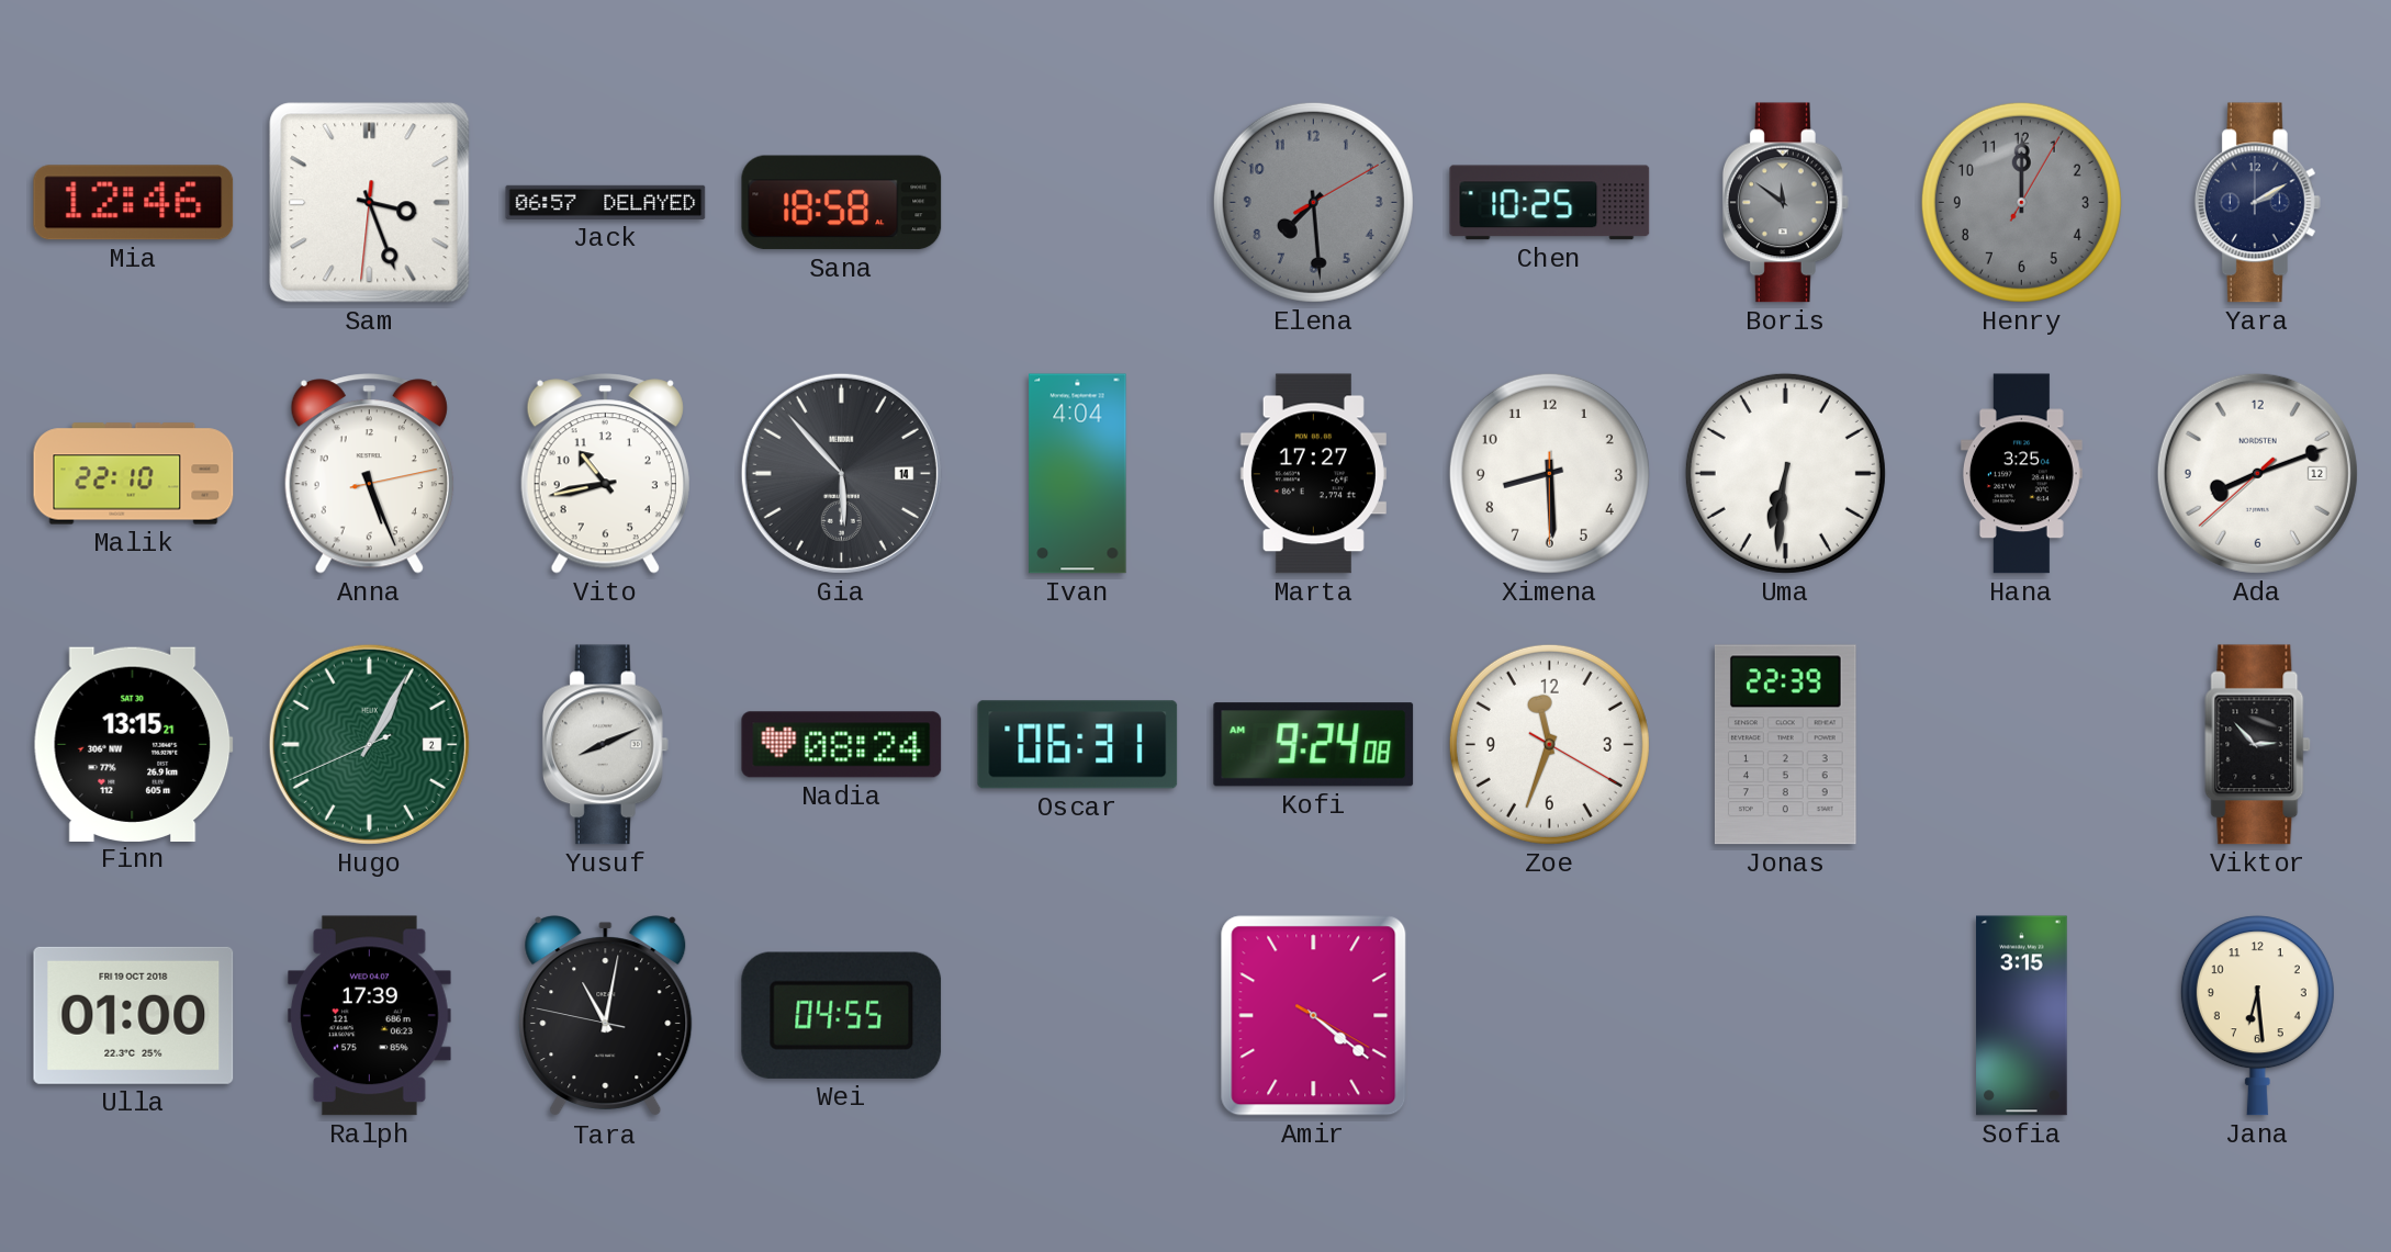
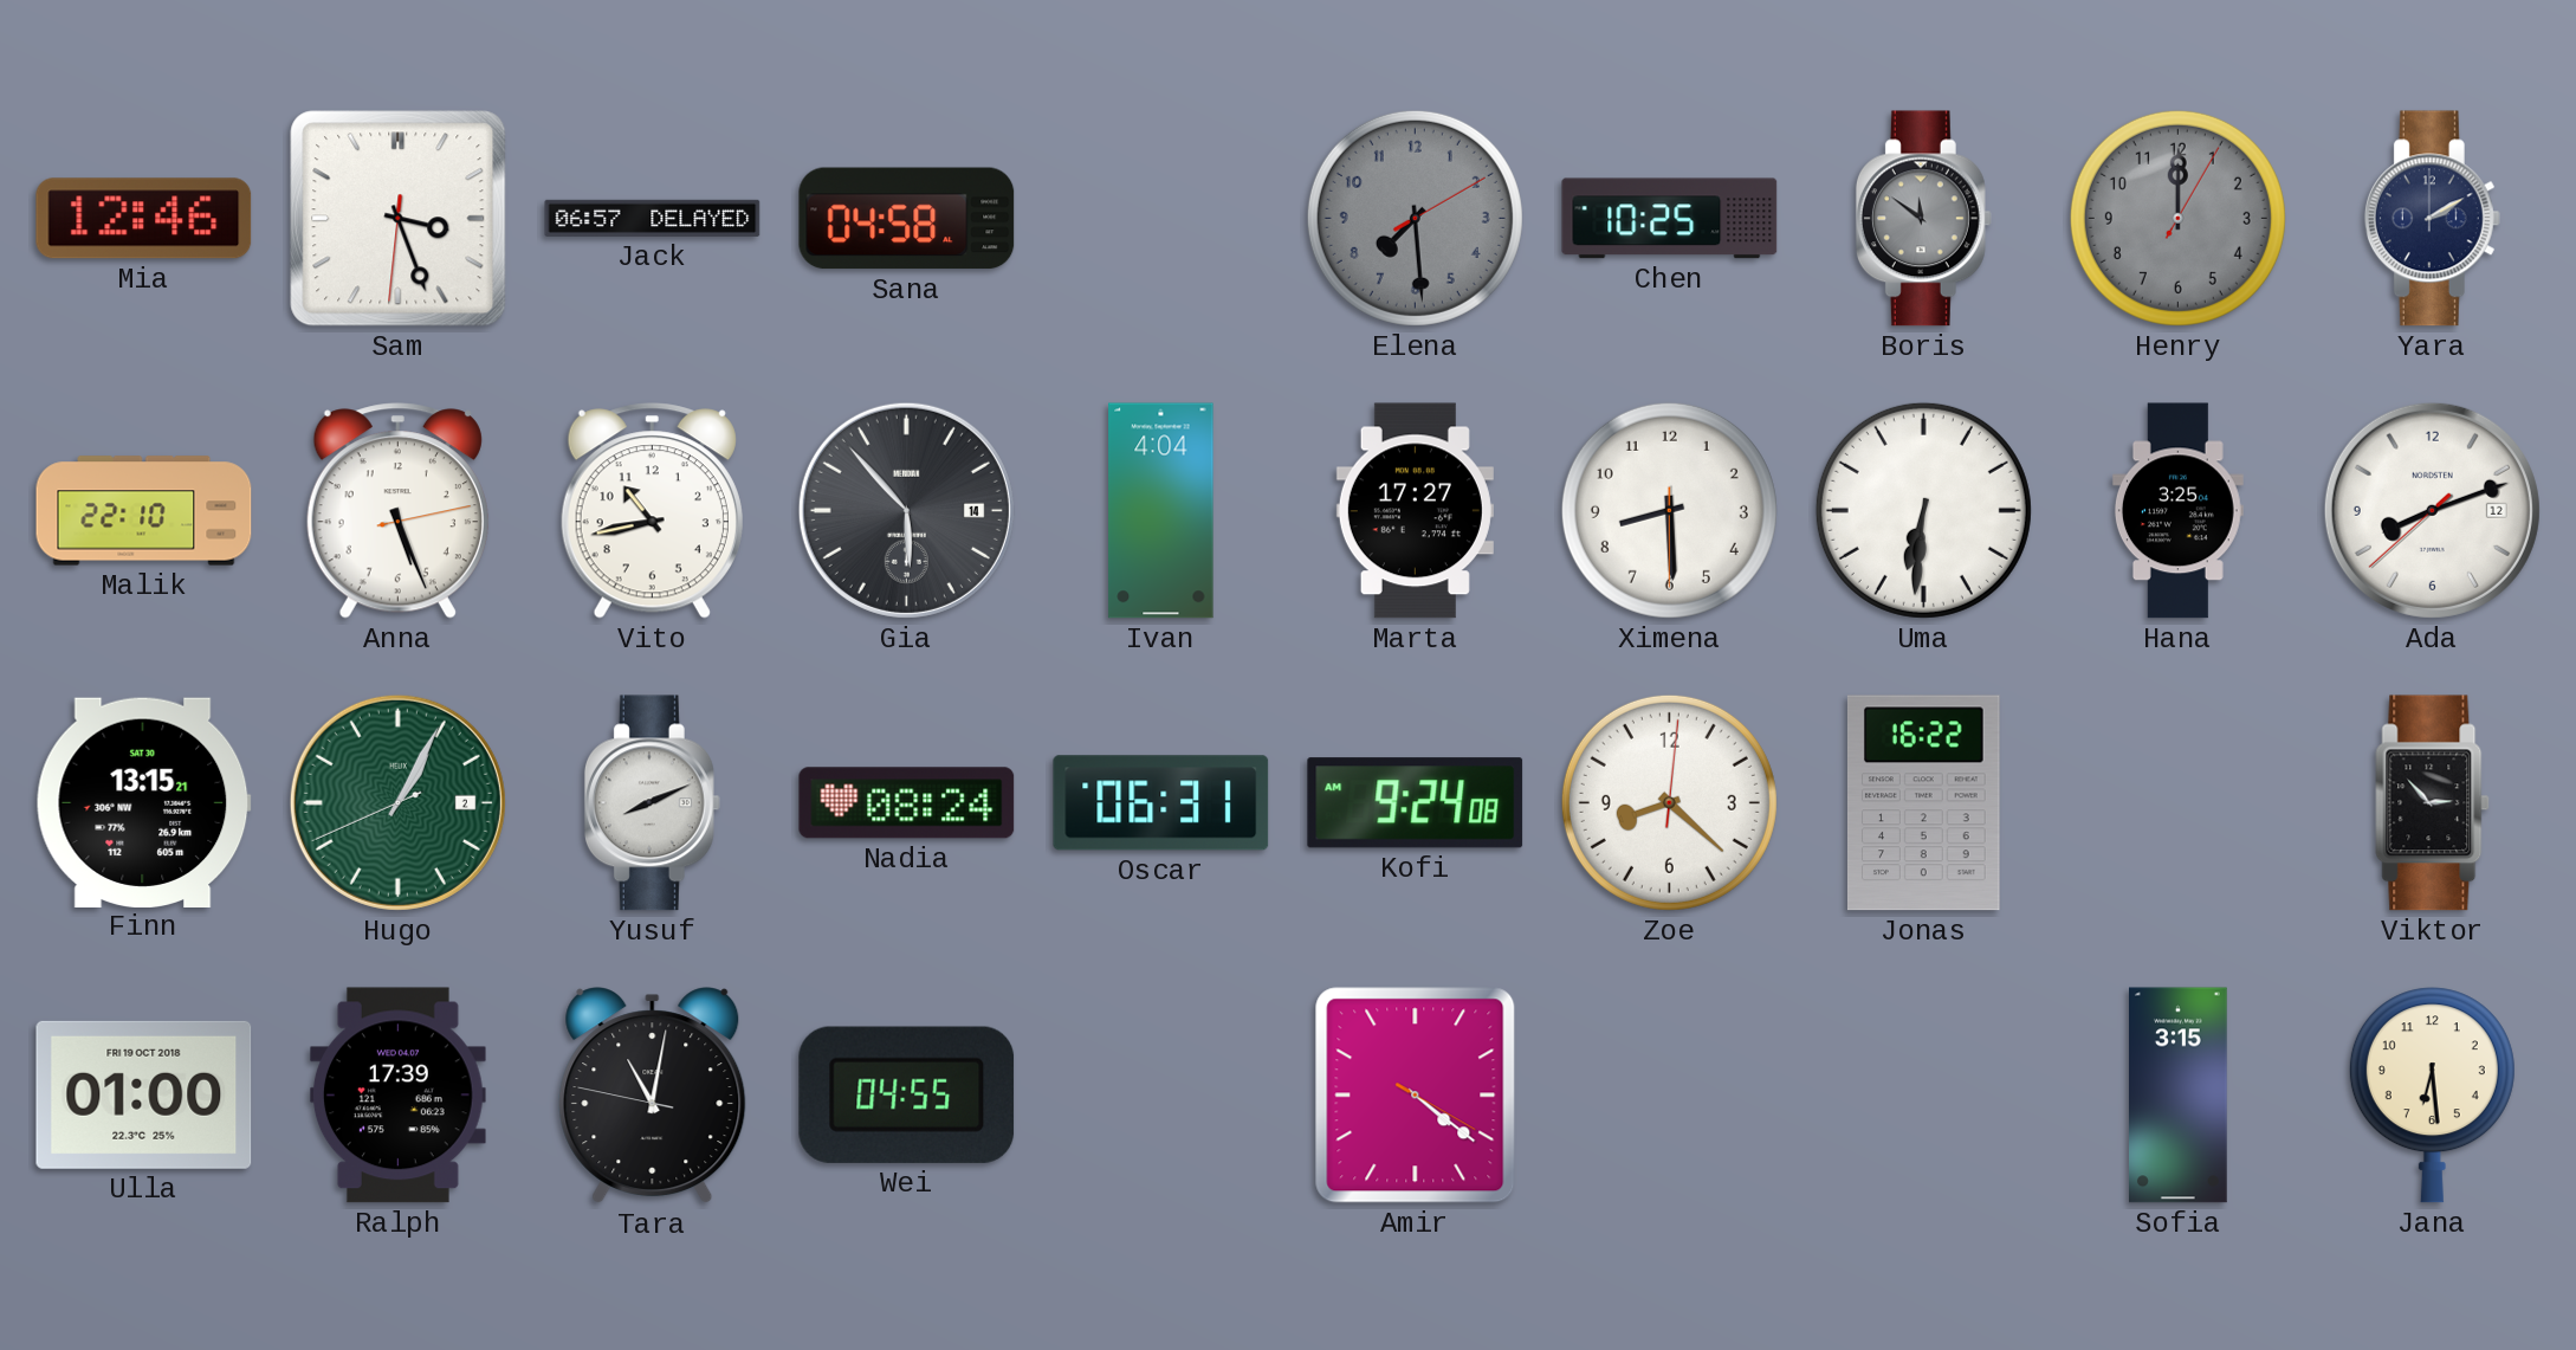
Sana: 18:58 -> 04:58 (907, 219)
Zoe: 11:33 -> 8:22 (1669, 802)
Jonas: 22:39 -> 16:22 (1923, 803)
